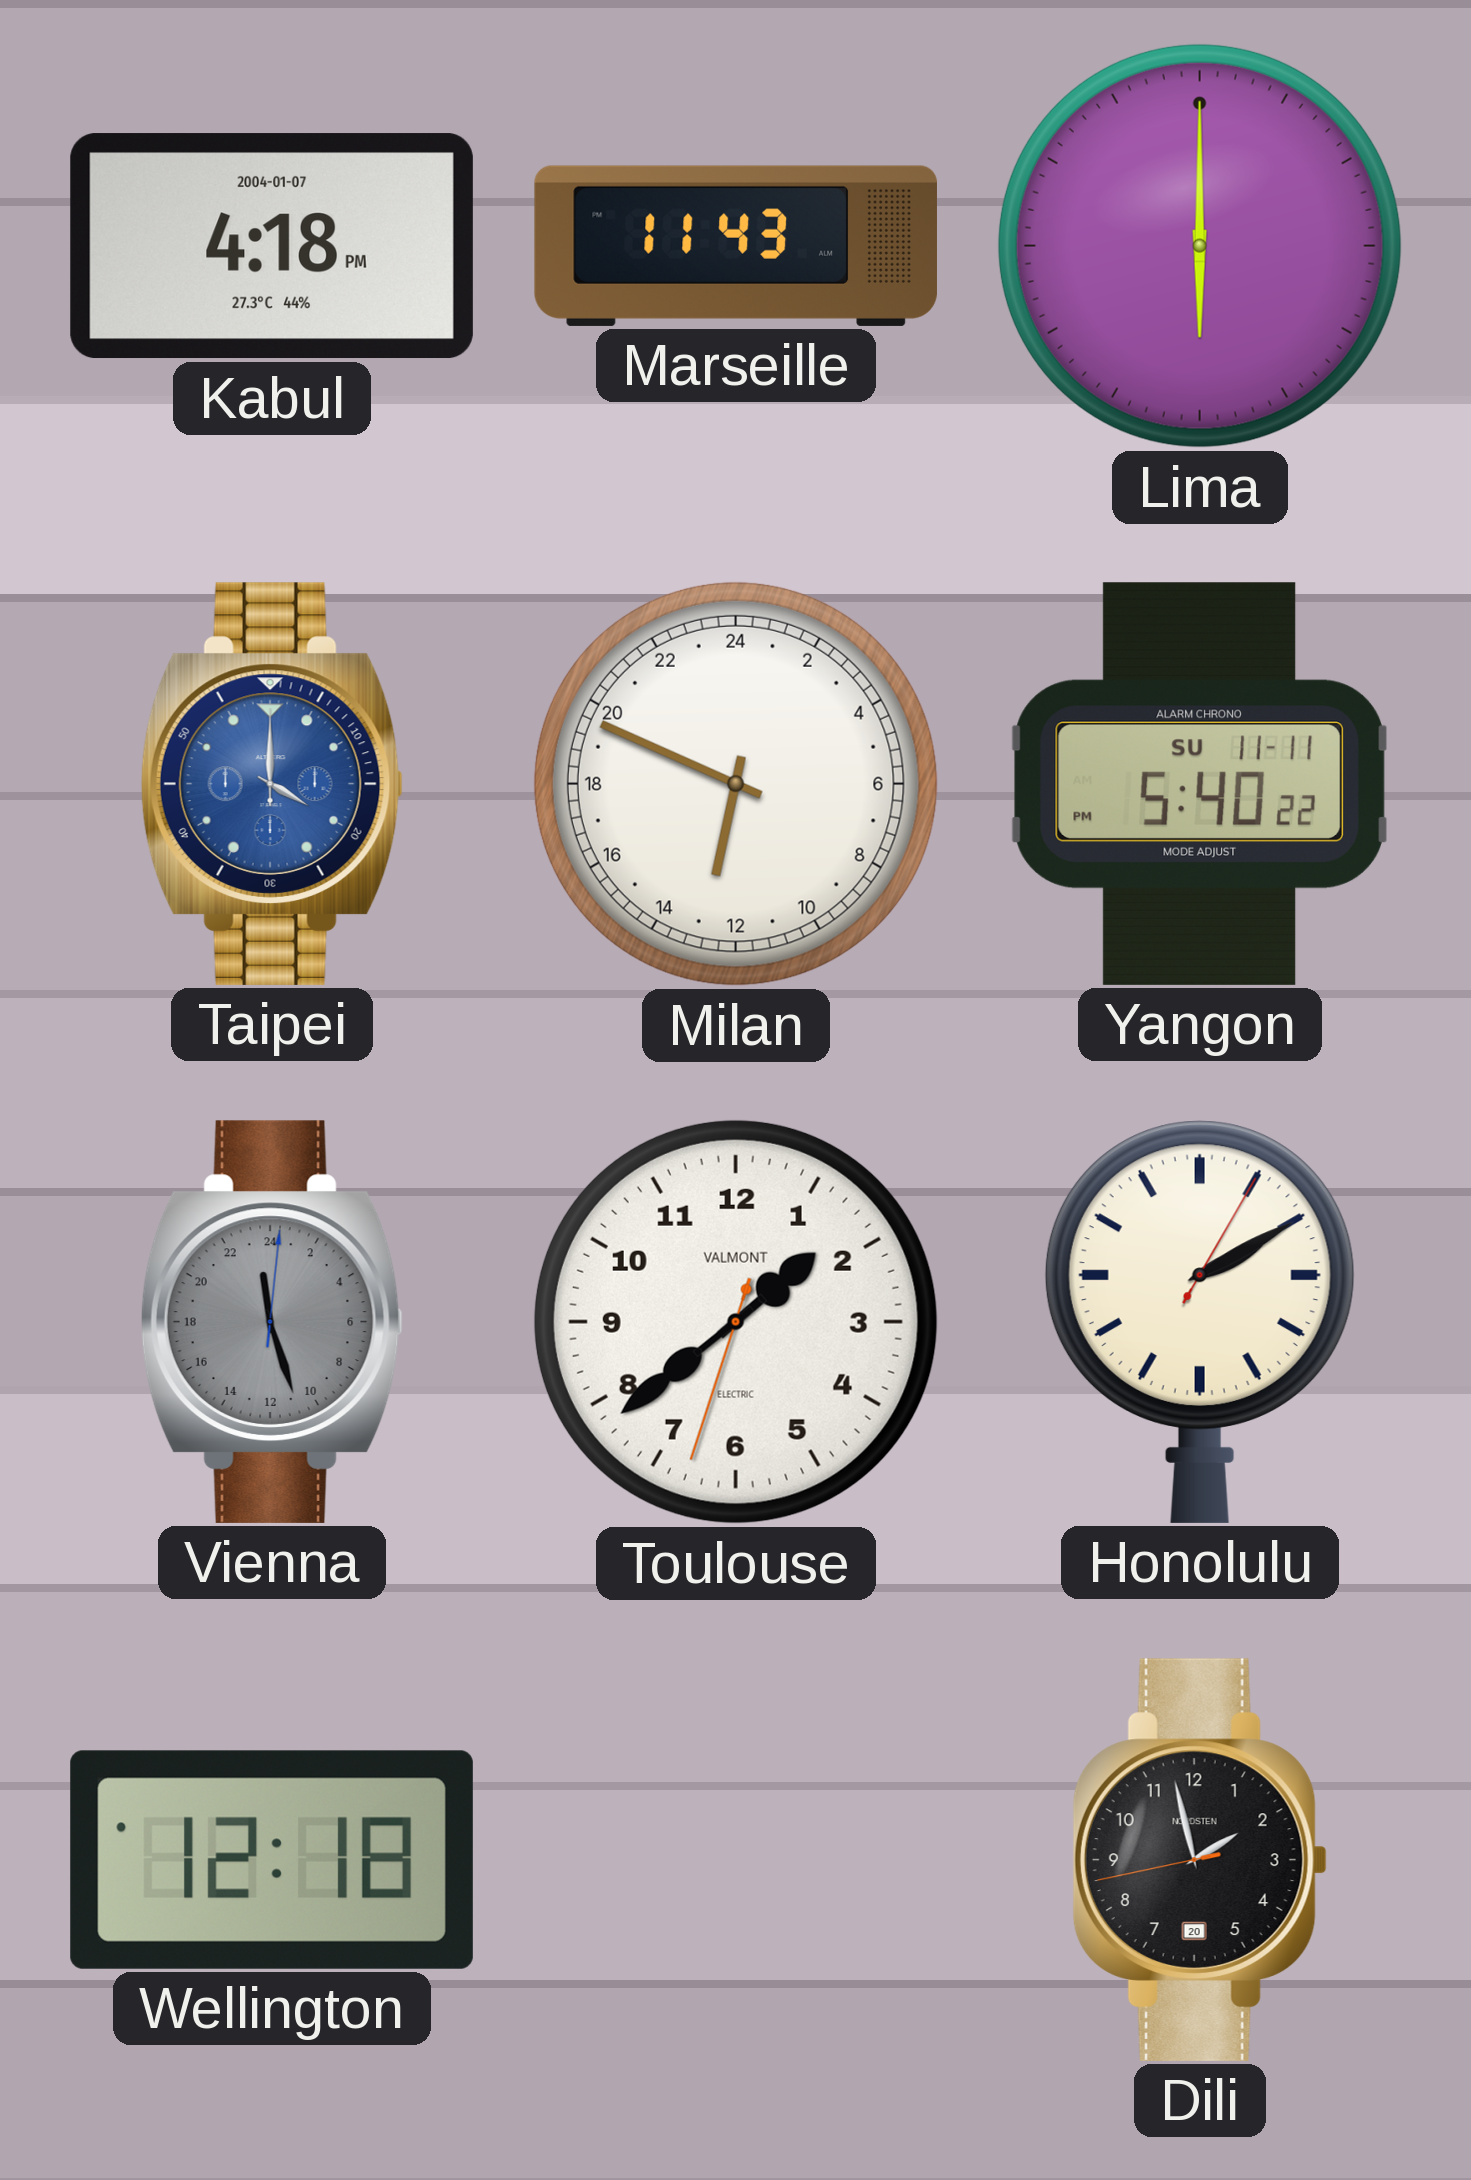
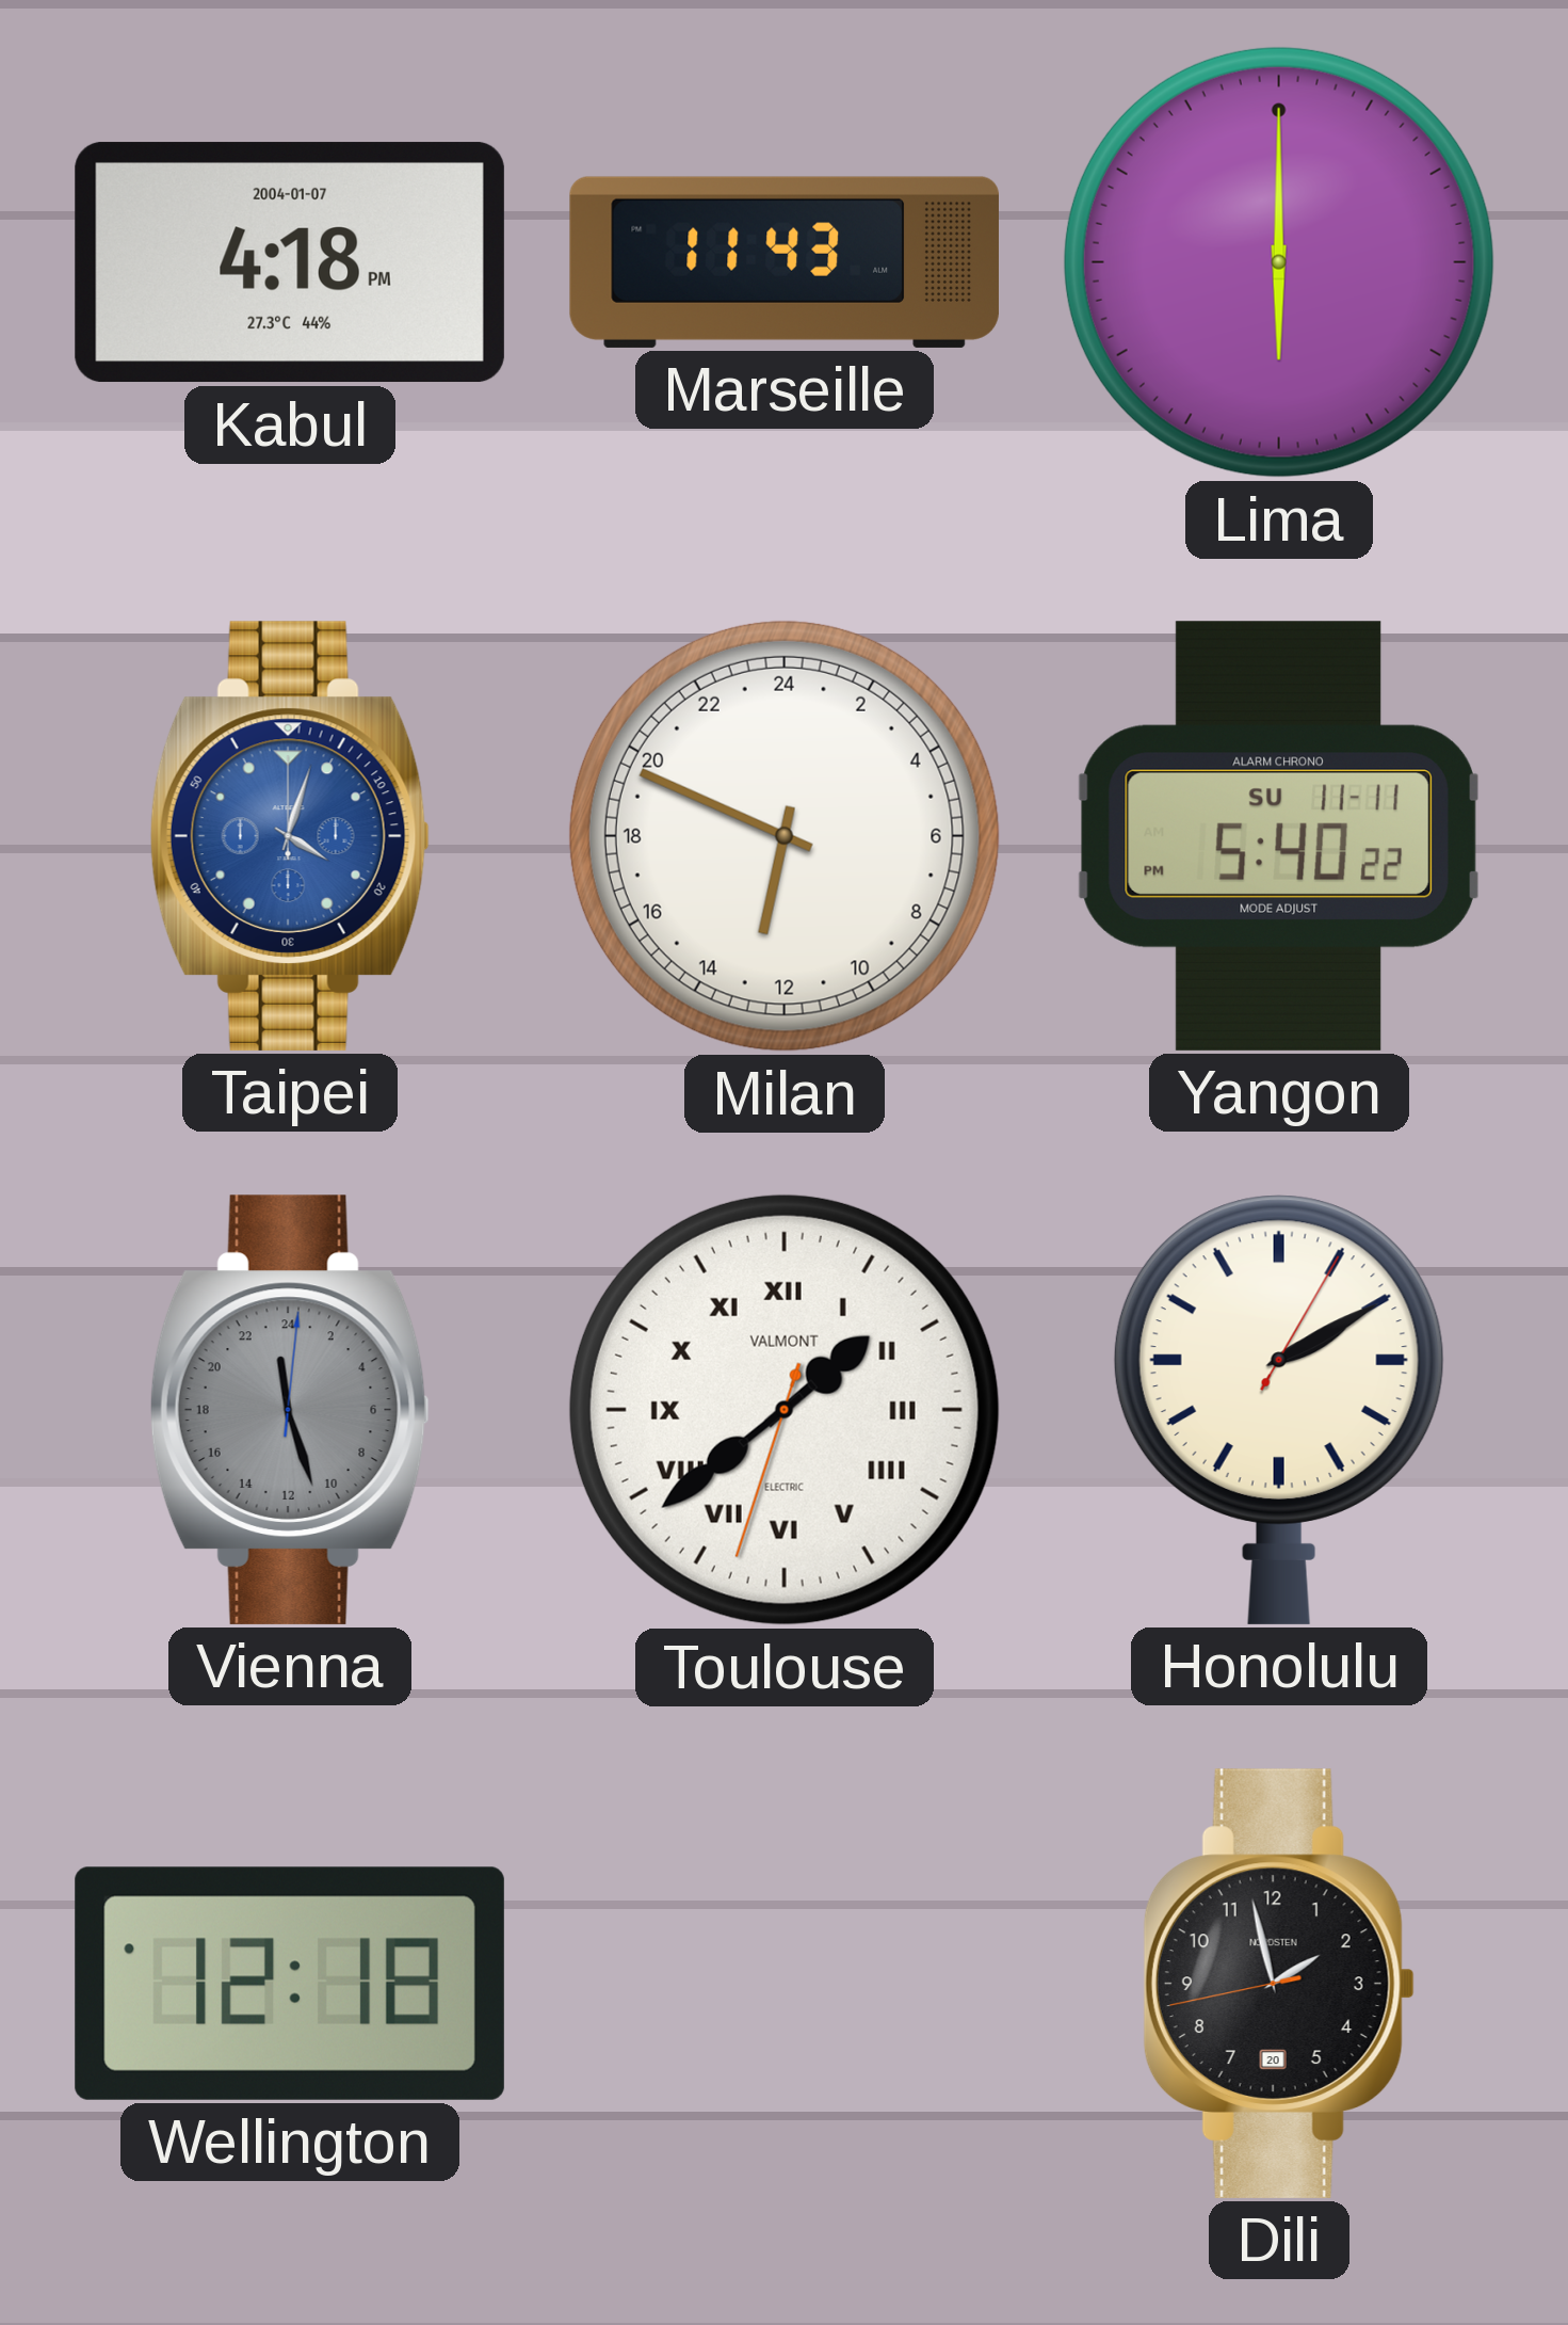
Taipei: 4:00 -> 4:03 (290, 836)
Toulouse numerals: Arabic -> Roman (785, 1410)
